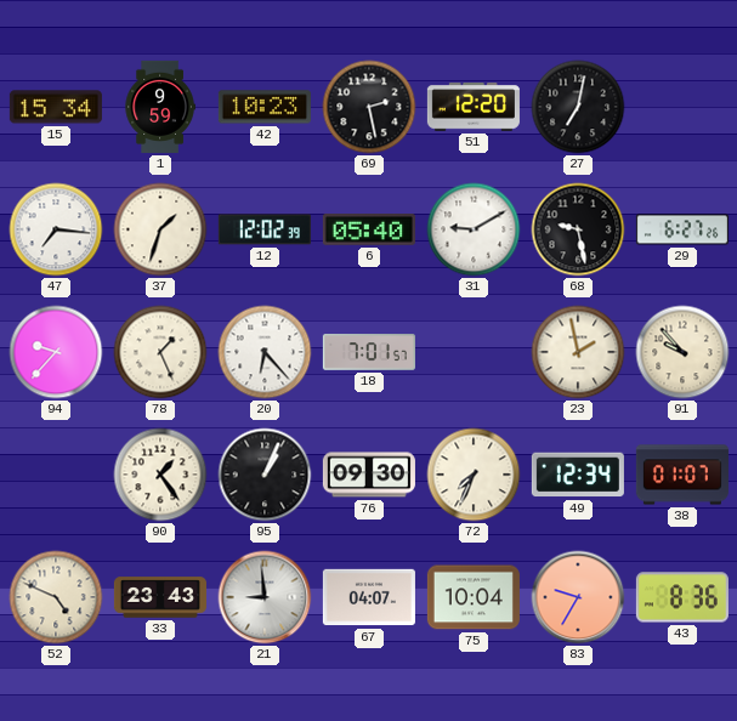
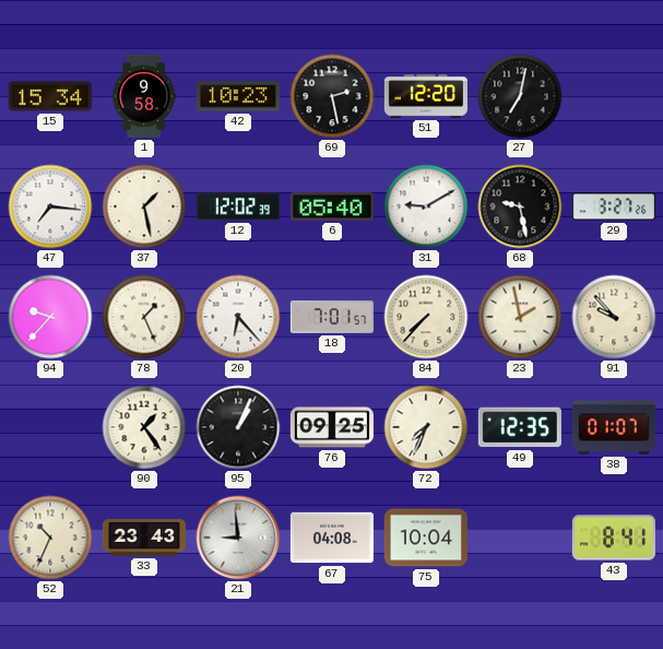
1: 9:59 -> 9:58 (144, 96)
37: 1:33 -> 1:28 (144, 206)
29: 6:27 -> 3:27 (614, 206)
84: none -> 7:37 (426, 317)
76: 09:30 -> 09:25 (332, 427)
49: 12:34 -> 12:35 (520, 427)
52: 4:49 -> 10:34 (50, 538)
67: 04:07 -> 04:08 (332, 538)
83: 9:35 -> none (578, 597)
43: 8:36 -> 8:41 (614, 538)
